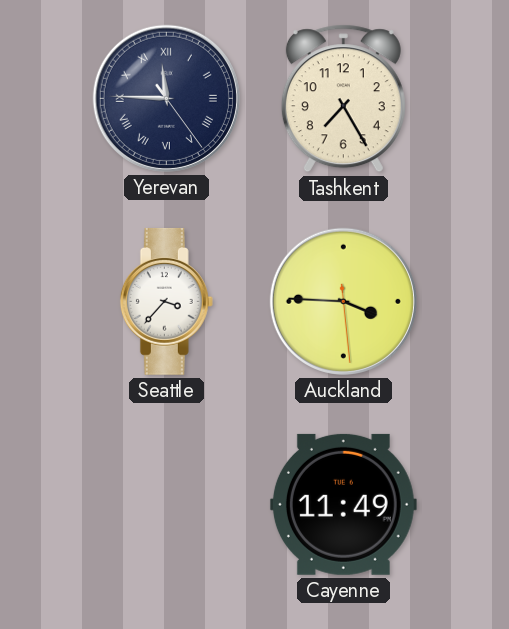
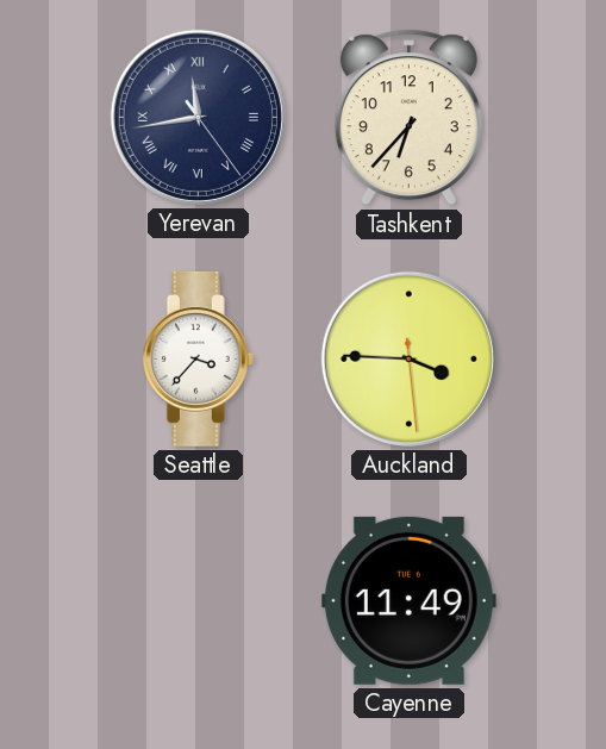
Yerevan: 11:45 -> 11:43 (198, 117)
Tashkent: 7:25 -> 6:37 (408, 118)
